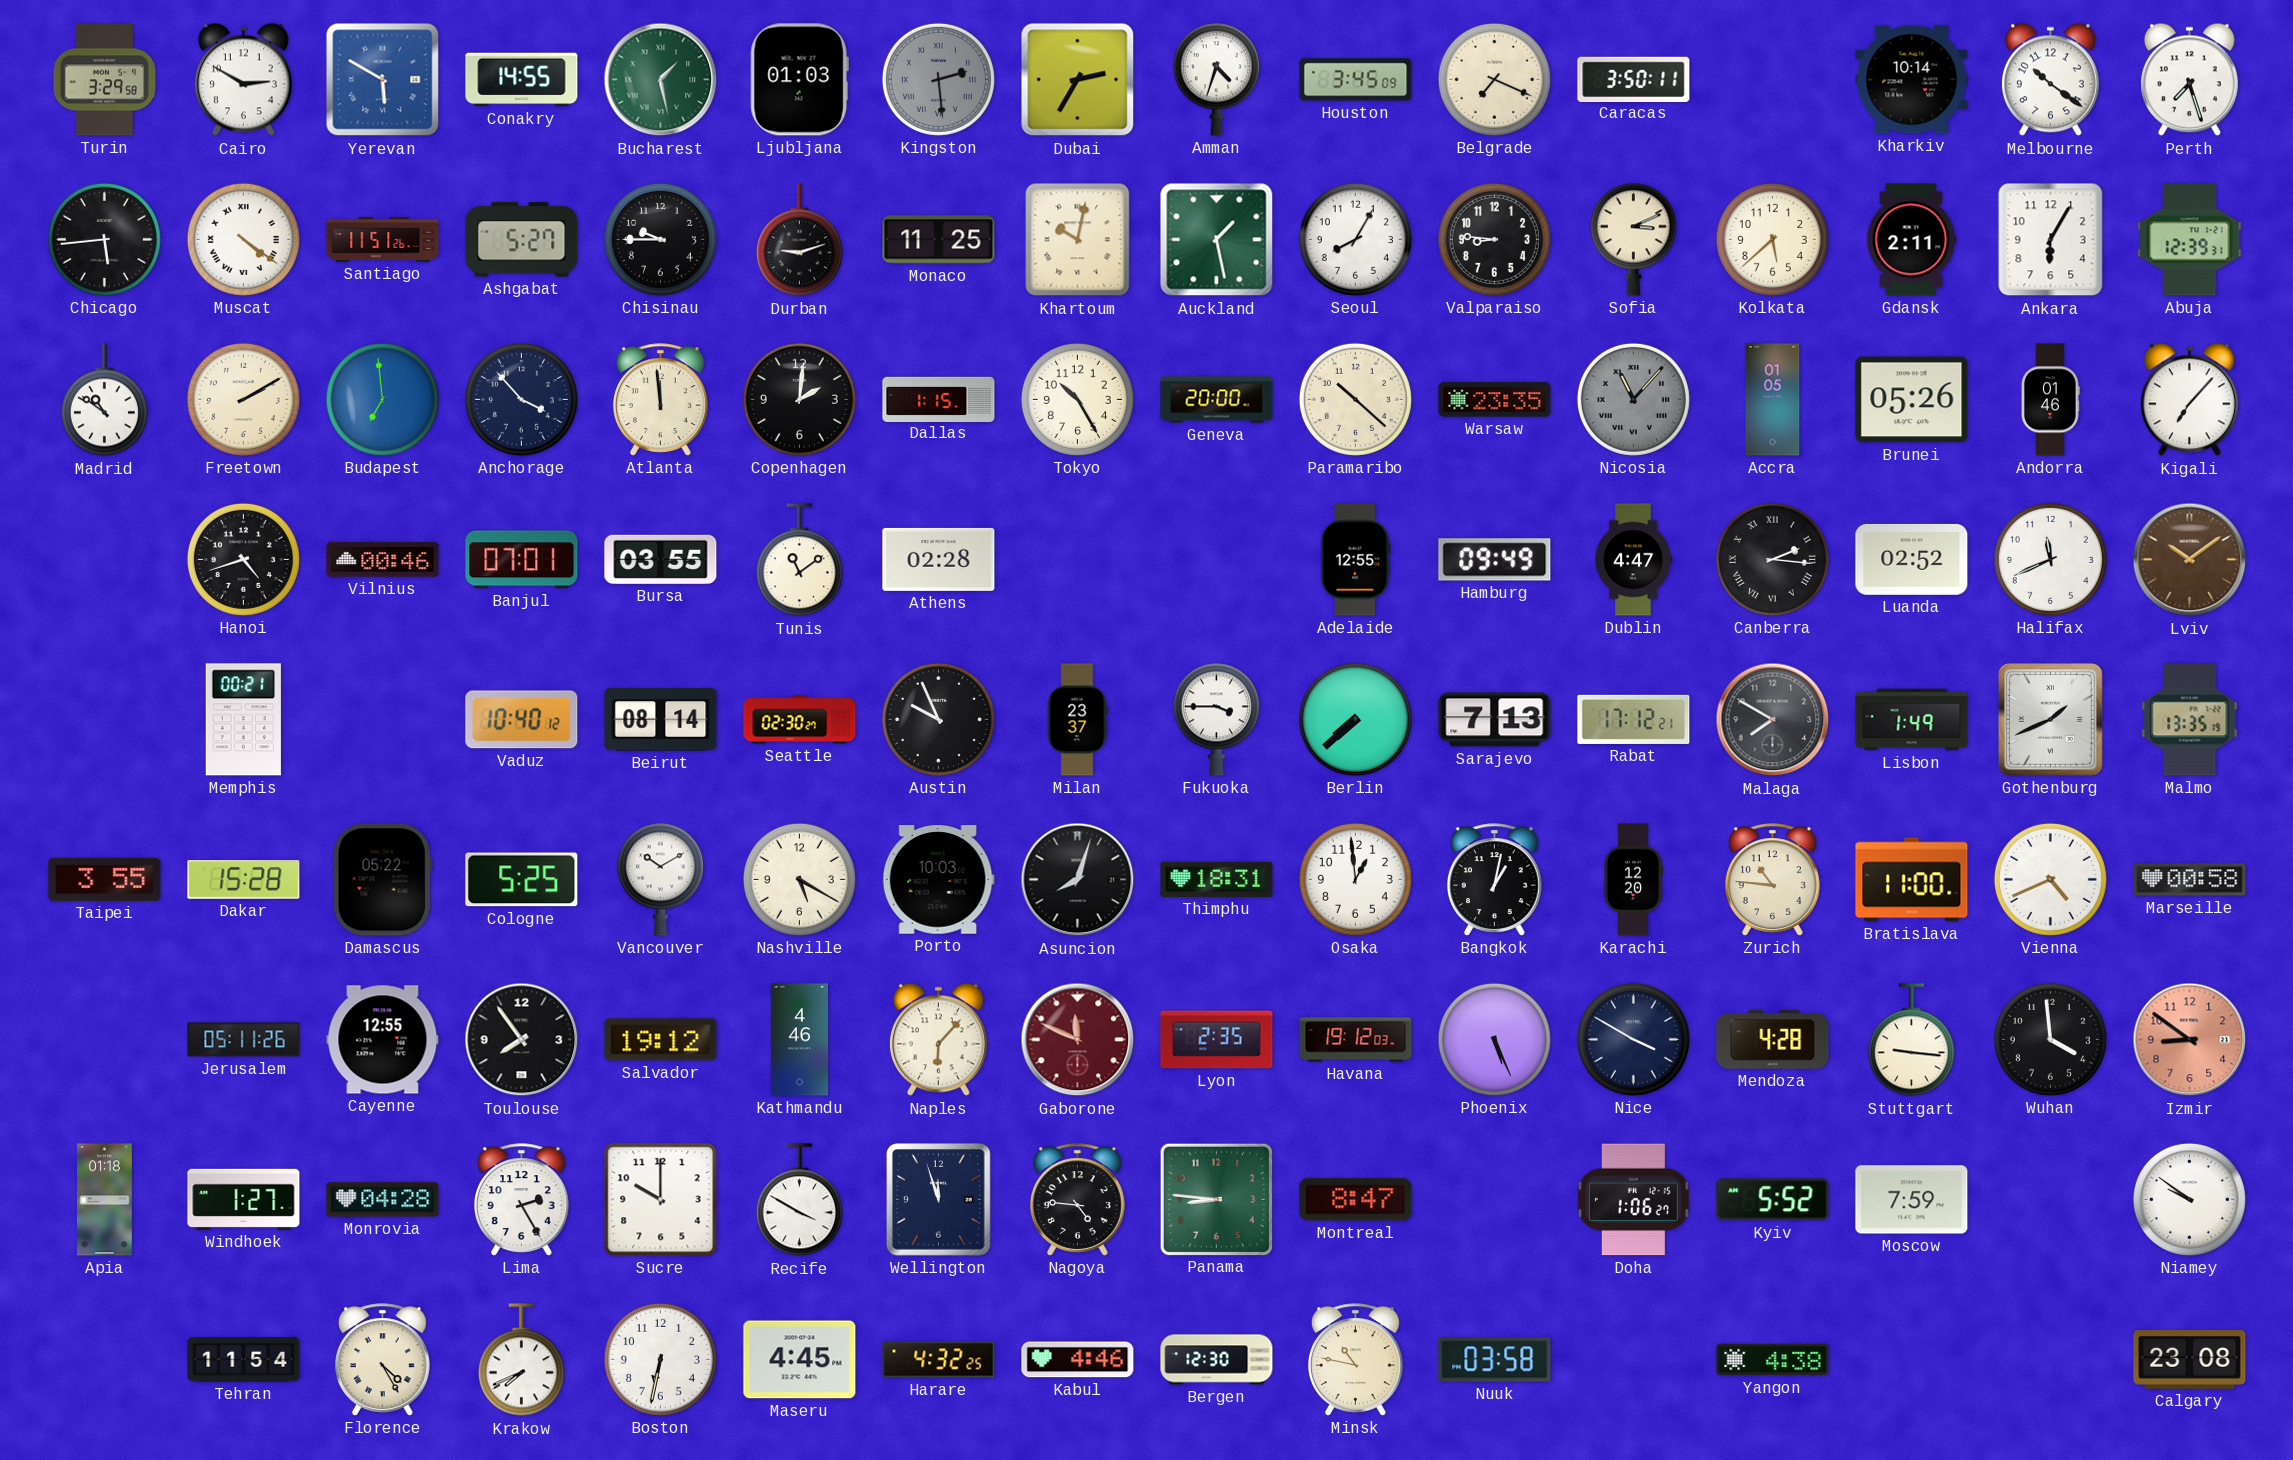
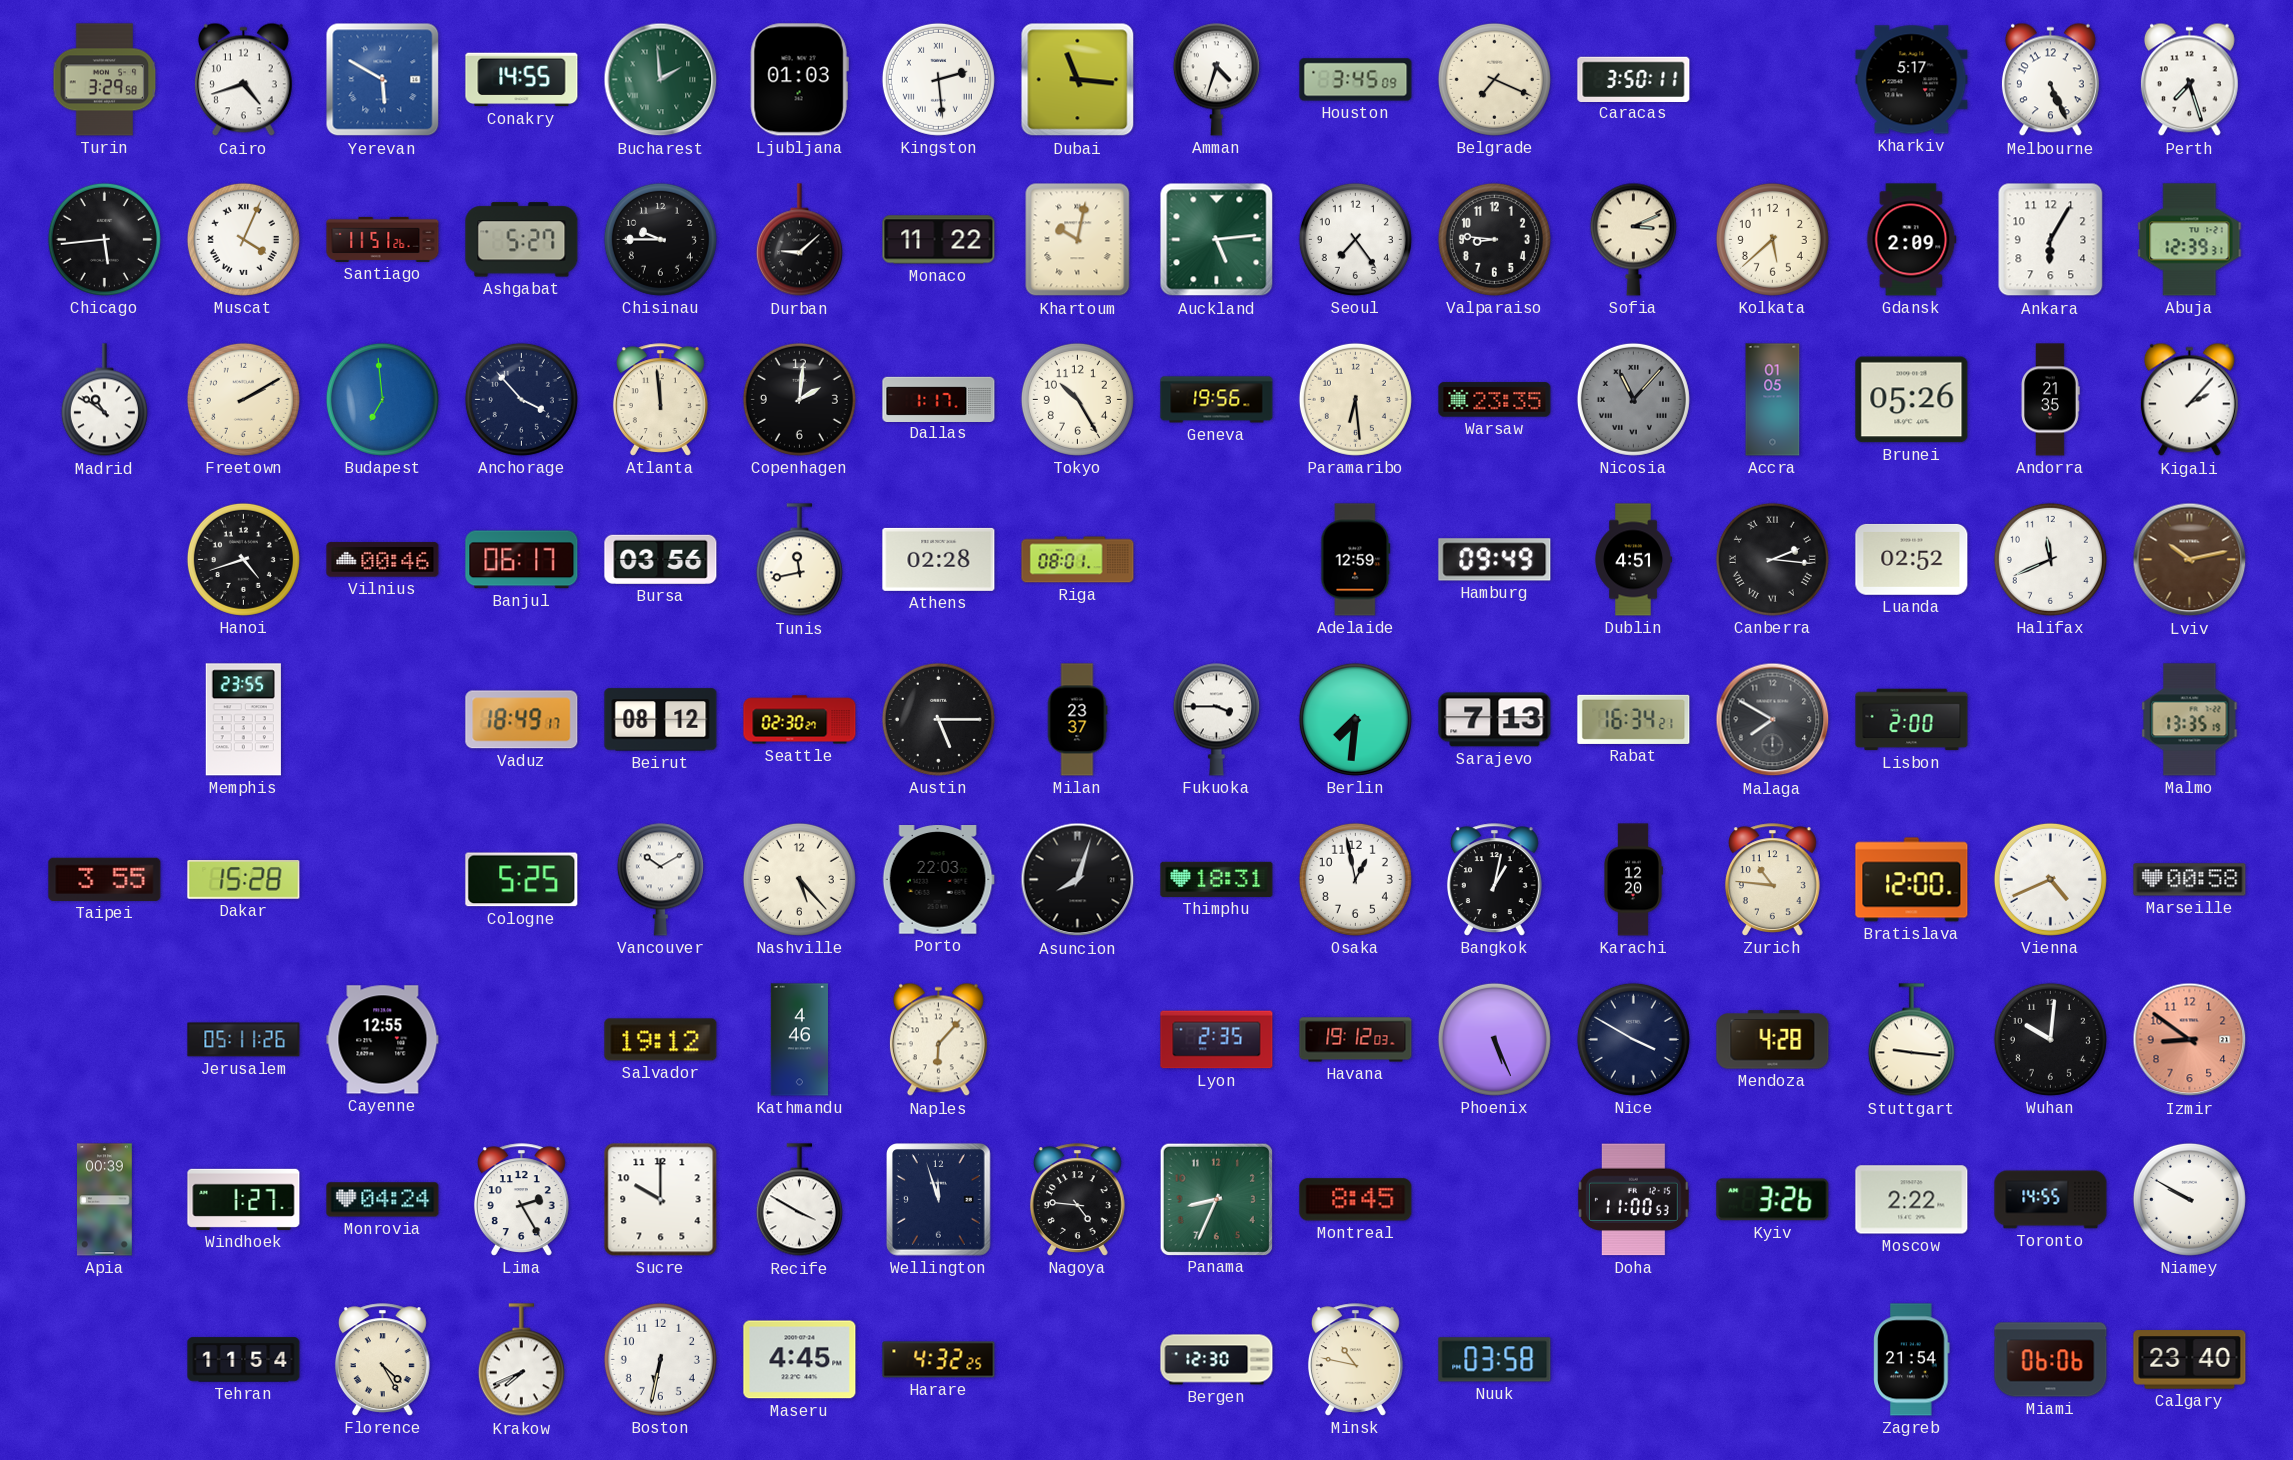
Cairo: 2:50 -> 4:42 (243, 80)
Bucharest: 1:28 -> 1:59 (661, 80)
Kingston dial: grey -> white (938, 79)
Dubai: 2:35 -> 11:16 (1078, 80)
Kharkiv: 10:14 -> 5:17 (1912, 80)
Melbourne: 10:21 -> 5:26 (2050, 80)
Muscat: 4:21 -> 4:04 (243, 239)
Durban: 9:12 -> 9:08 (799, 240)
Monaco: 11:25 -> 11:22 (939, 240)
Auckland: 1:28 -> 5:14 (1217, 240)
Seoul: 8:05 -> 7:24 (1355, 239)
Gdansk: 2:11 -> 2:09 (1912, 240)
Dallas: 1:15 -> 1:17 (939, 399)
Geneva: 20:00 -> 19:56 (1217, 400)
Paramaribo: 10:22 -> 6:29 (1355, 399)
Andorra: 01:46 -> 21:35 (2050, 400)
Kigali: 7:07 -> 2:07 (2189, 400)
Banjul: 07:01 -> 06:17 (522, 560)
Bursa: 03:55 -> 03:56 (661, 559)
Tunis: 11:09 -> 11:43 (799, 560)
Riga: none -> 08:01 (1078, 560)
Adelaide: 12:55 -> 12:59 (1356, 560)
Dublin: 4:47 -> 4:51 (1633, 560)
Lviv: 10:09 -> 10:13 (2190, 560)
Memphis: 00:21 -> 23:55 (243, 720)
Vaduz: 10:40 -> 18:49 (522, 720)
Beirut: 08:14 -> 08:12 (661, 720)
Austin: 9:56 -> 5:15 (938, 719)
Berlin: 7:38 -> 7:31 (1355, 719)
Rabat: 17:12 -> 16:34 (1634, 719)
Lisbon: 1:49 -> 2:00 (1912, 720)
Gothenburg: 1:41 -> none (2051, 720)
Damascus: 05:22 -> none (382, 880)
Nashville: 5:20 -> 5:23 (799, 879)
Porto: 10:03 -> 22:03 (938, 880)
Osaka: 12:59 -> 12:58 (1355, 879)
Bratislava: 11:00 -> 12:00 (1912, 880)
Toulouse: 7:54 -> none (522, 1040)
Gaborone: 11:49 -> none (1078, 1040)
Wuhan: 3:59 -> 10:01 (2050, 1039)
Apia: 01:18 -> 00:39 (105, 1200)
Monrovia: 04:28 -> 04:24 (383, 1200)
Panama: 8:46 -> 8:34 (1216, 1199)
Montreal: 8:47 -> 8:45 (1356, 1200)
Doha: 1:06 -> 11:00 (1633, 1200)
Kyiv: 5:52 -> 3:26 (1773, 1200)
Moscow: 7:59 -> 2:22 (1912, 1200)
Toronto: none -> 14:55 (2051, 1200)
Niamey: 9:51 -> 9:50 (2189, 1199)
Kabul: 4:46 -> none (1078, 1360)
Yangon: 4:38 -> none (1773, 1360)
Zagreb: none -> 21:54 (1912, 1360)
Miami: none -> 06:06 (2051, 1360)
Calgary: 23:08 -> 23:40 (2190, 1360)
